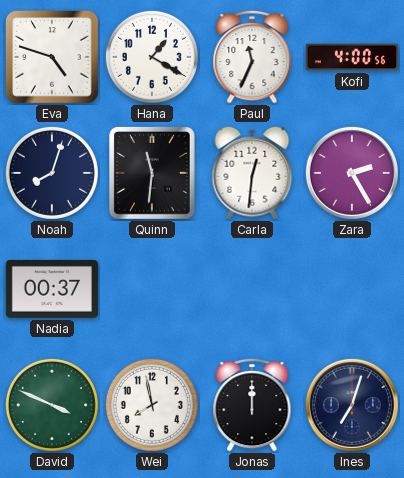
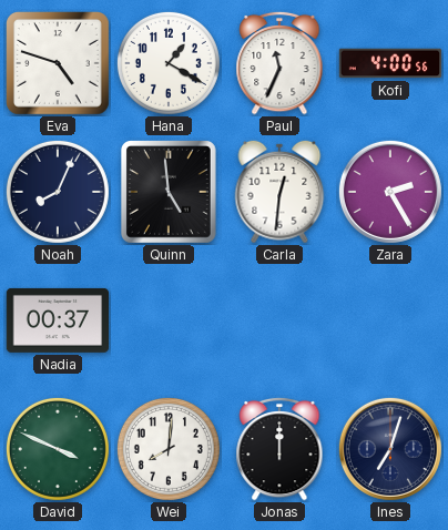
Noah: 8:03 -> 8:04 (58, 192)
Quinn: 11:31 -> 4:59 (170, 193)
Wei: 7:58 -> 8:01 (169, 449)
